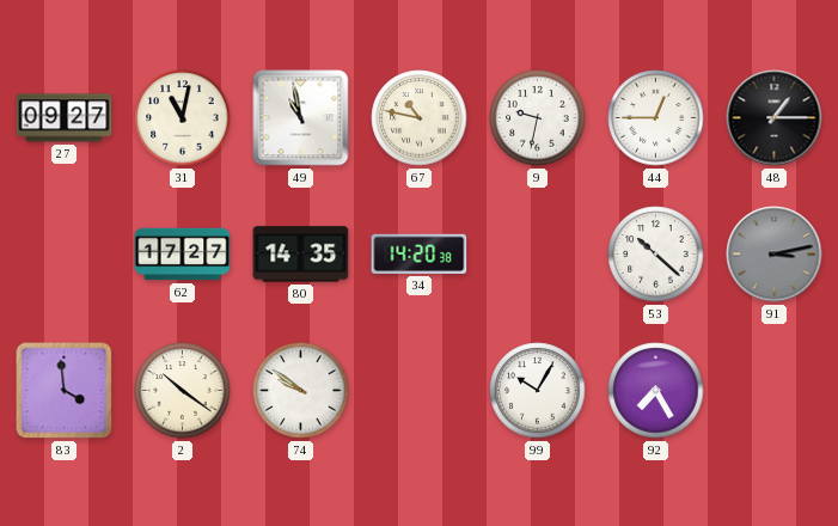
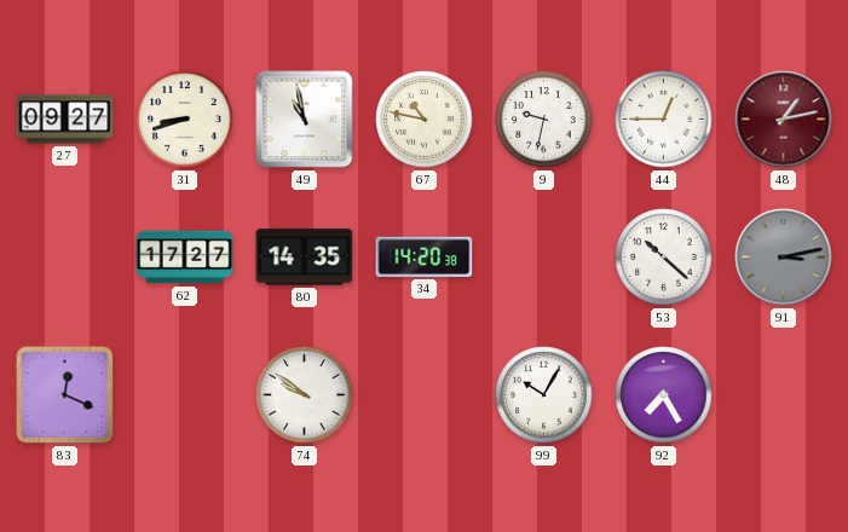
31: 11:02 -> 8:42 (185, 120)
48: 1:15 -> 1:13 (784, 120)
48 dial: black -> burgundy (784, 120)
83: 3:59 -> 12:19 (65, 395)
2: 10:21 -> none (183, 391)
